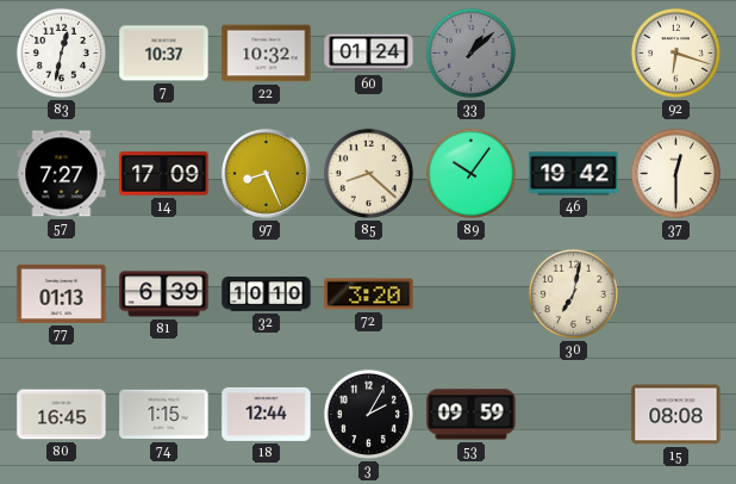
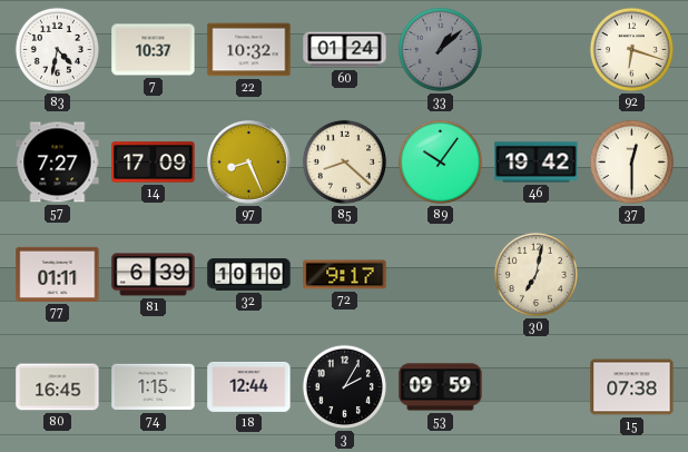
83: 12:32 -> 4:32 (57, 49)
77: 01:13 -> 01:11 (58, 274)
72: 3:20 -> 9:17 (345, 275)
15: 08:08 -> 07:38 (632, 387)
